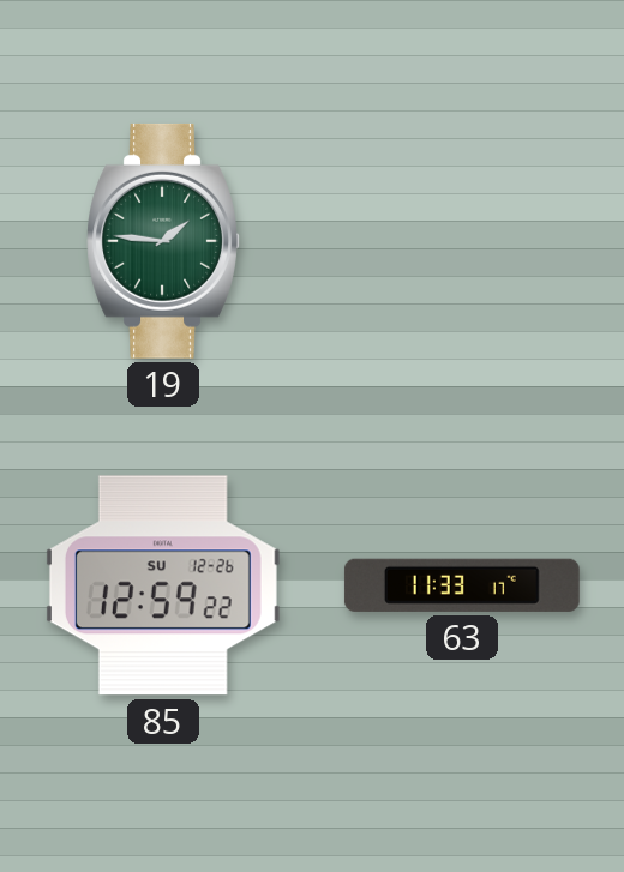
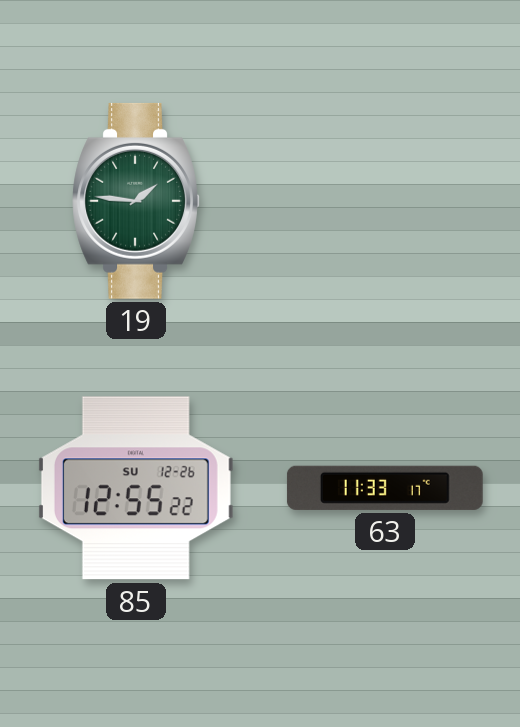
85: 12:59 -> 12:55 (136, 488)
